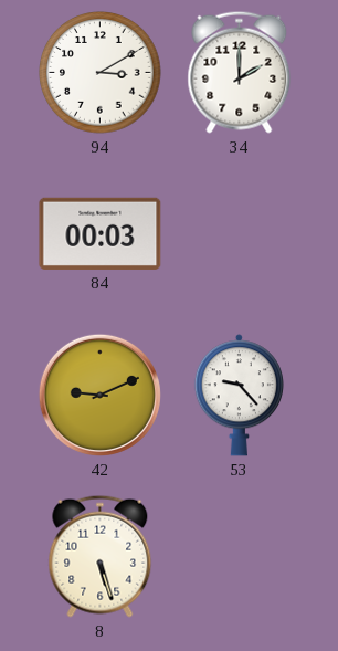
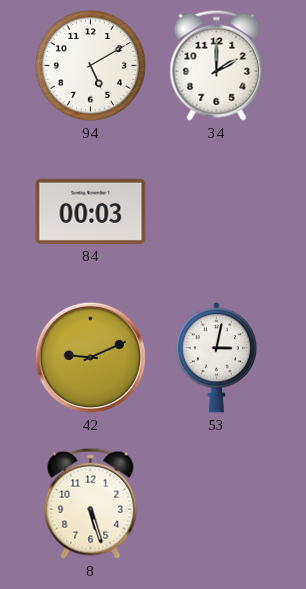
94: 3:10 -> 5:10 (91, 66)
53: 9:23 -> 3:02 (216, 358)
